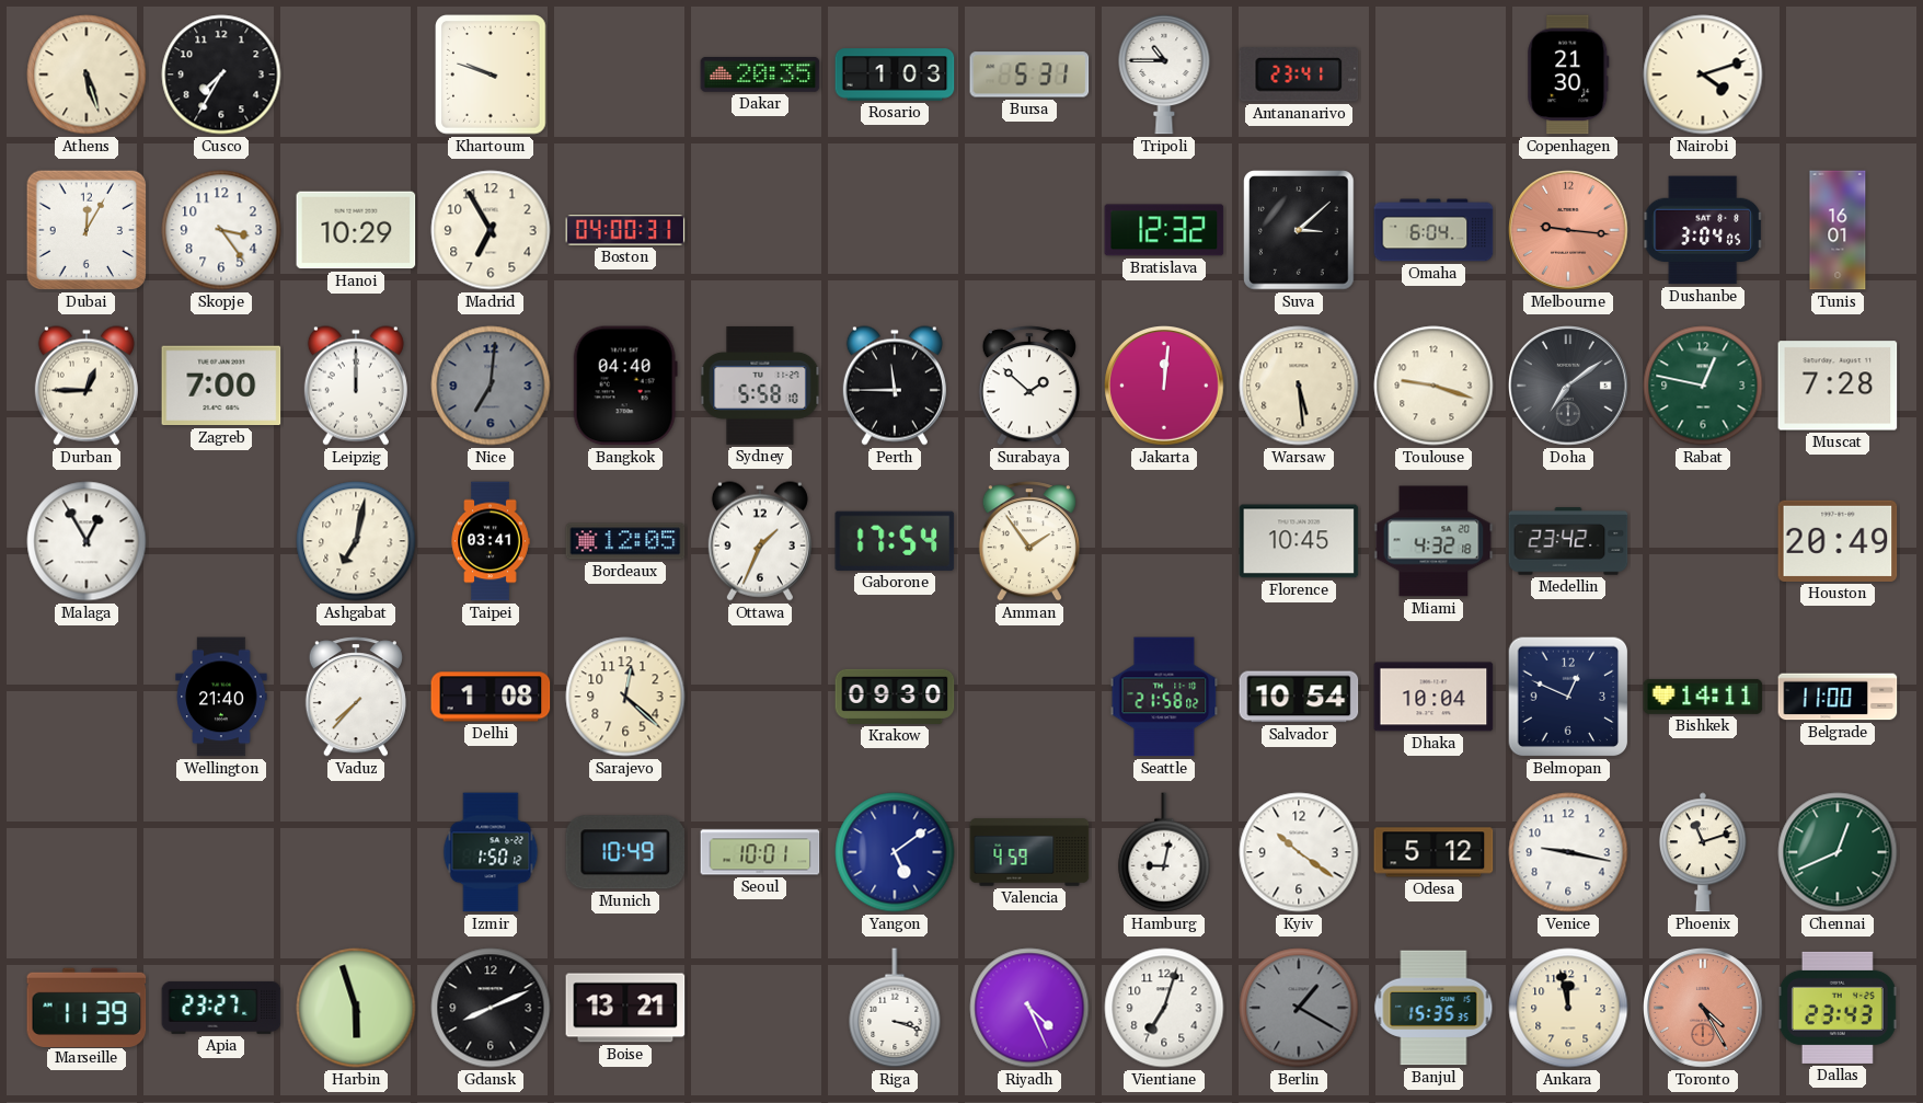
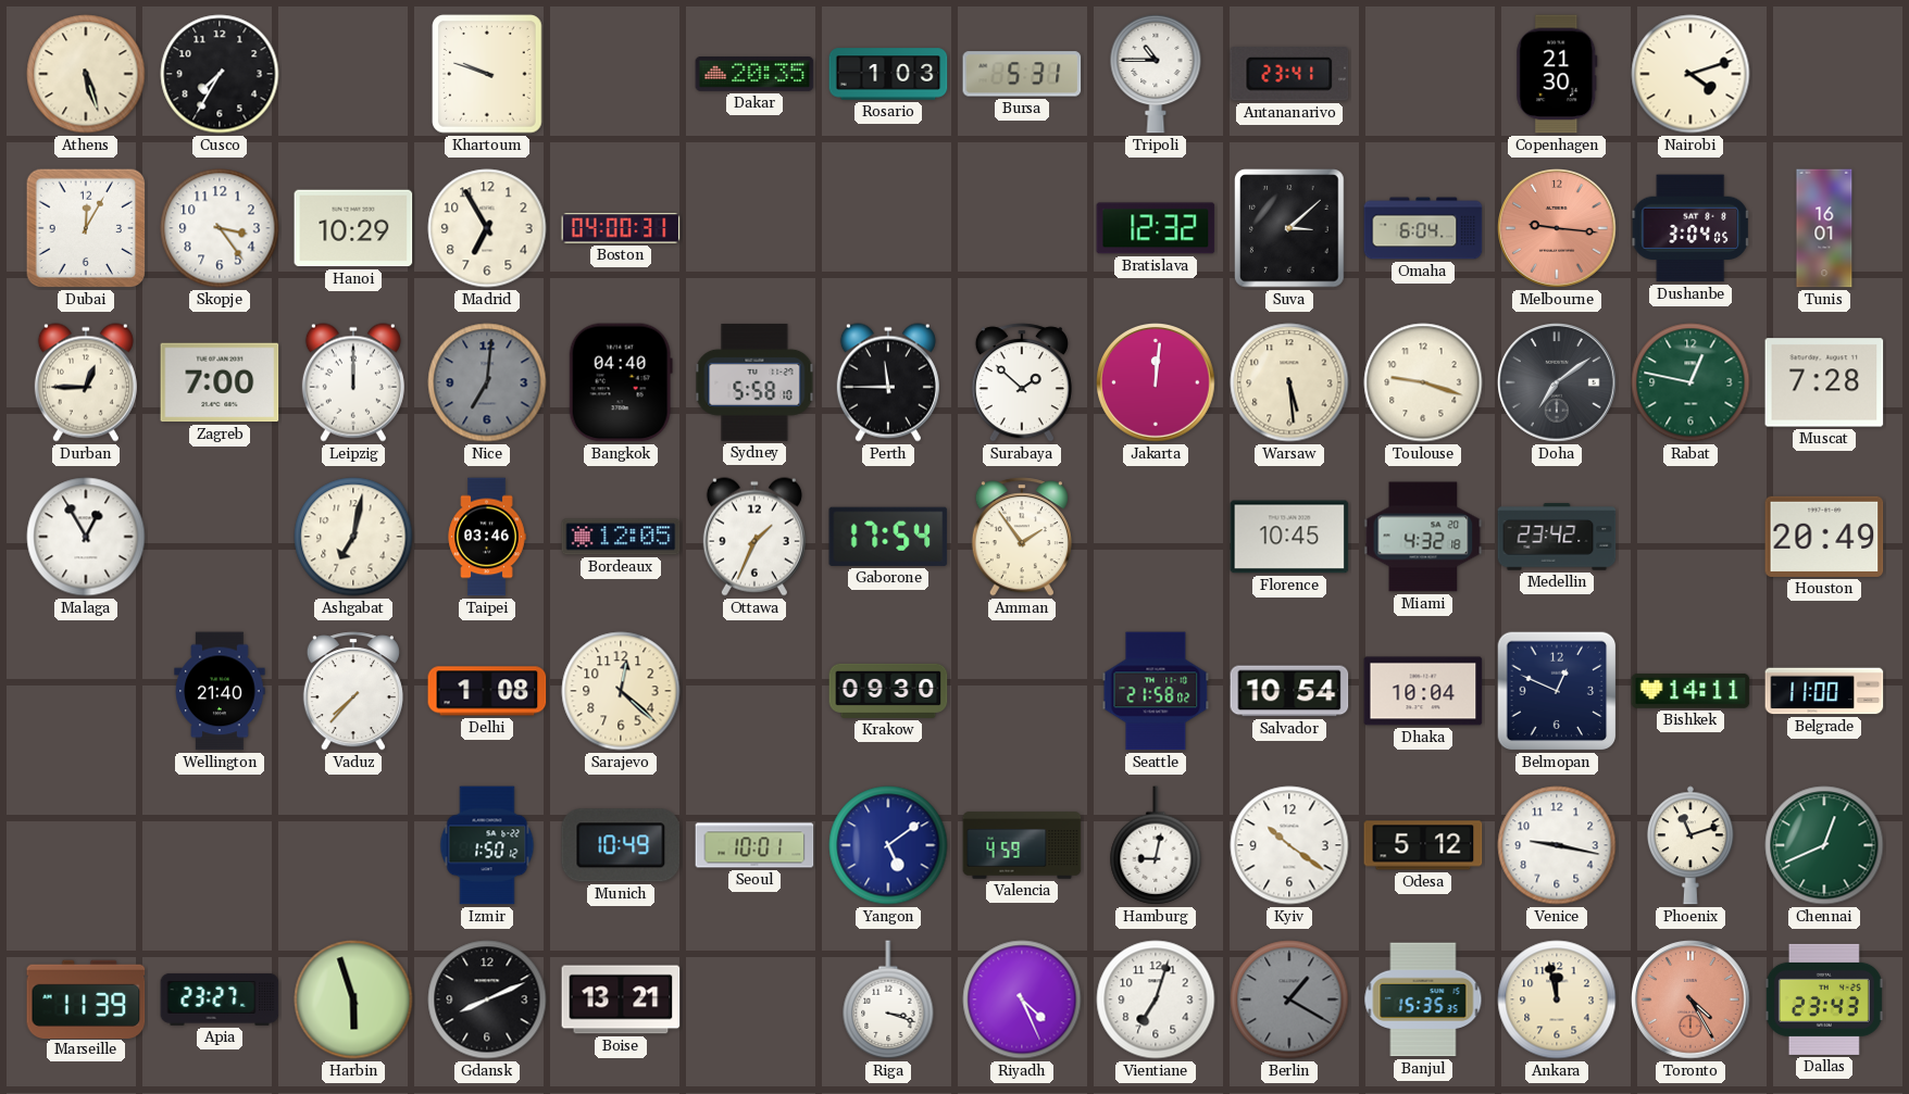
Taipei: 03:41 -> 03:46 (487, 537)
